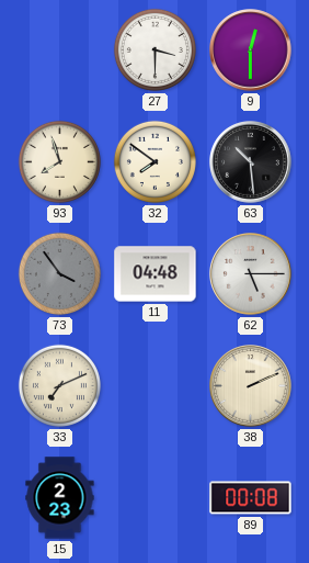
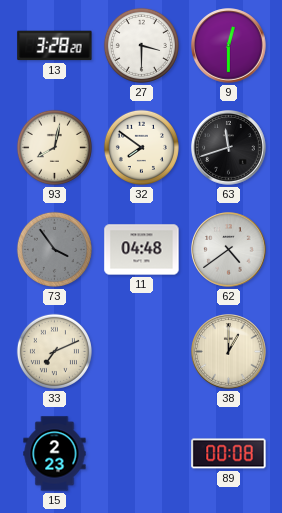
13: none -> 3:28 (55, 46)
93: 7:57 -> 8:02 (54, 147)
63: 10:29 -> 11:42 (229, 148)
62: 5:15 -> 4:39 (229, 250)
38: 2:11 -> 1:00 (229, 352)
